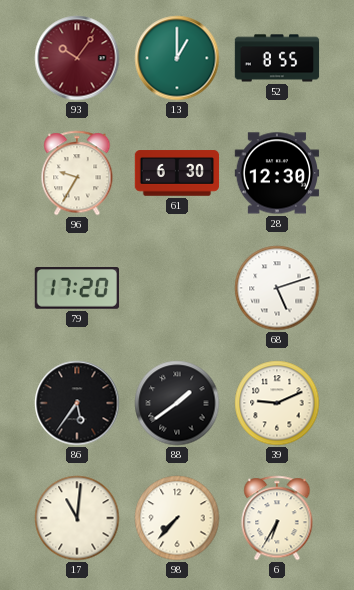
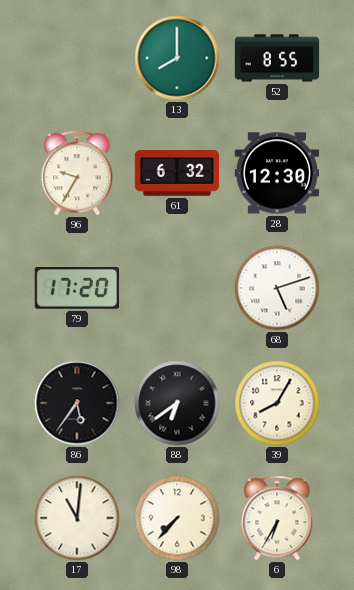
93: 10:06 -> none (77, 58)
13: 1:00 -> 8:00 (177, 58)
61: 6:30 -> 6:32 (177, 173)
88: 1:39 -> 6:39 (177, 403)
39: 9:11 -> 8:05 (277, 403)
